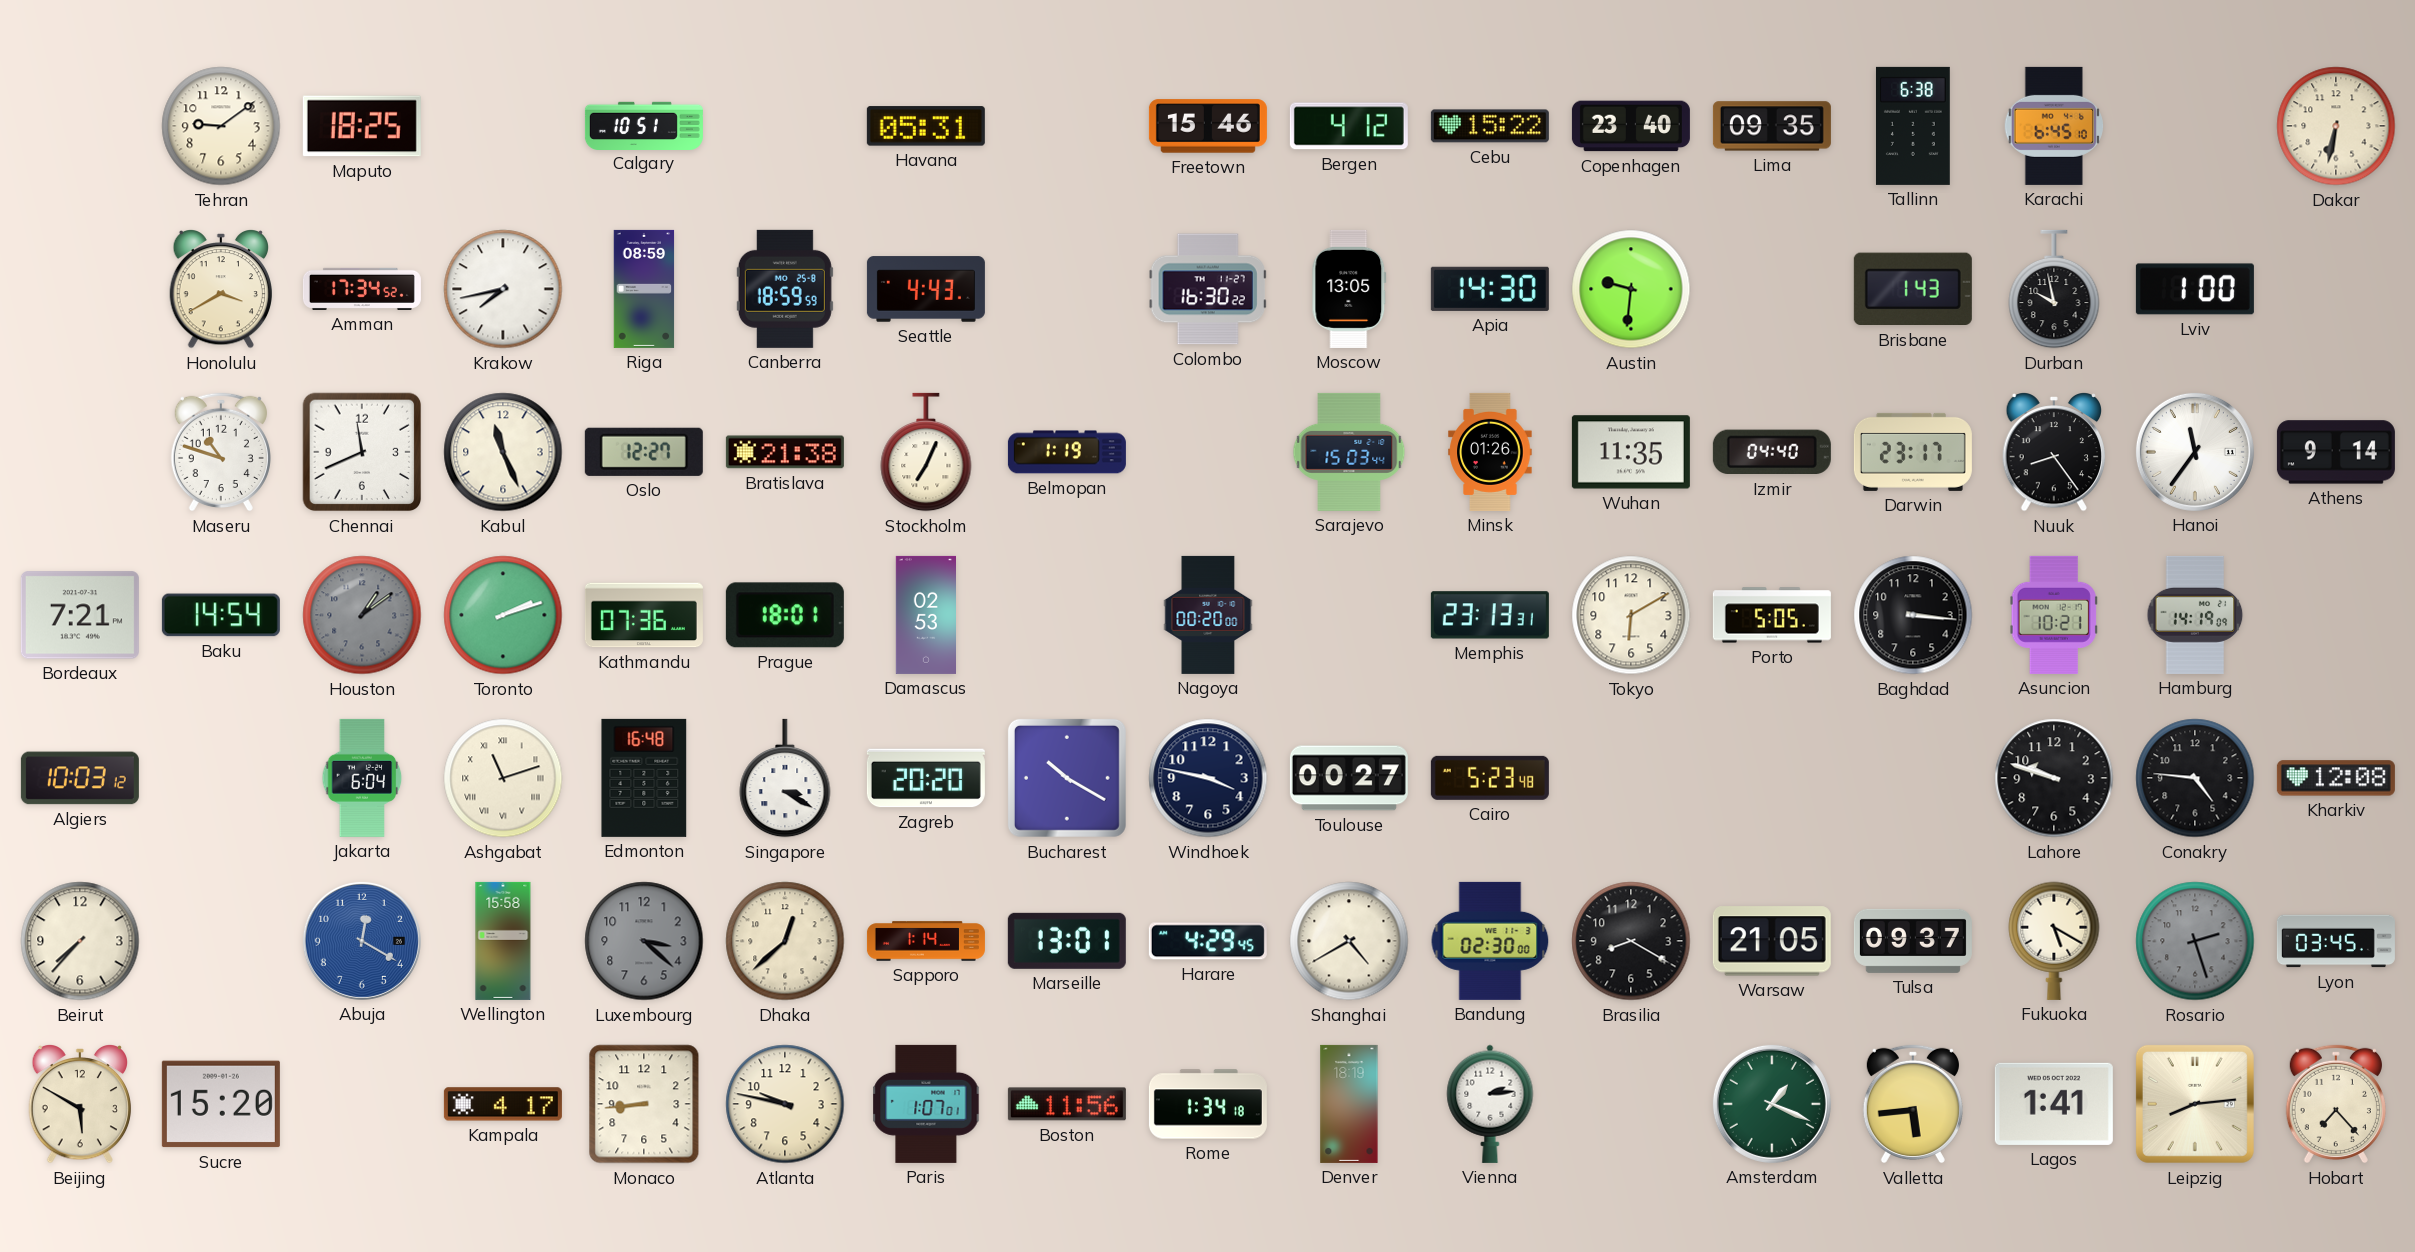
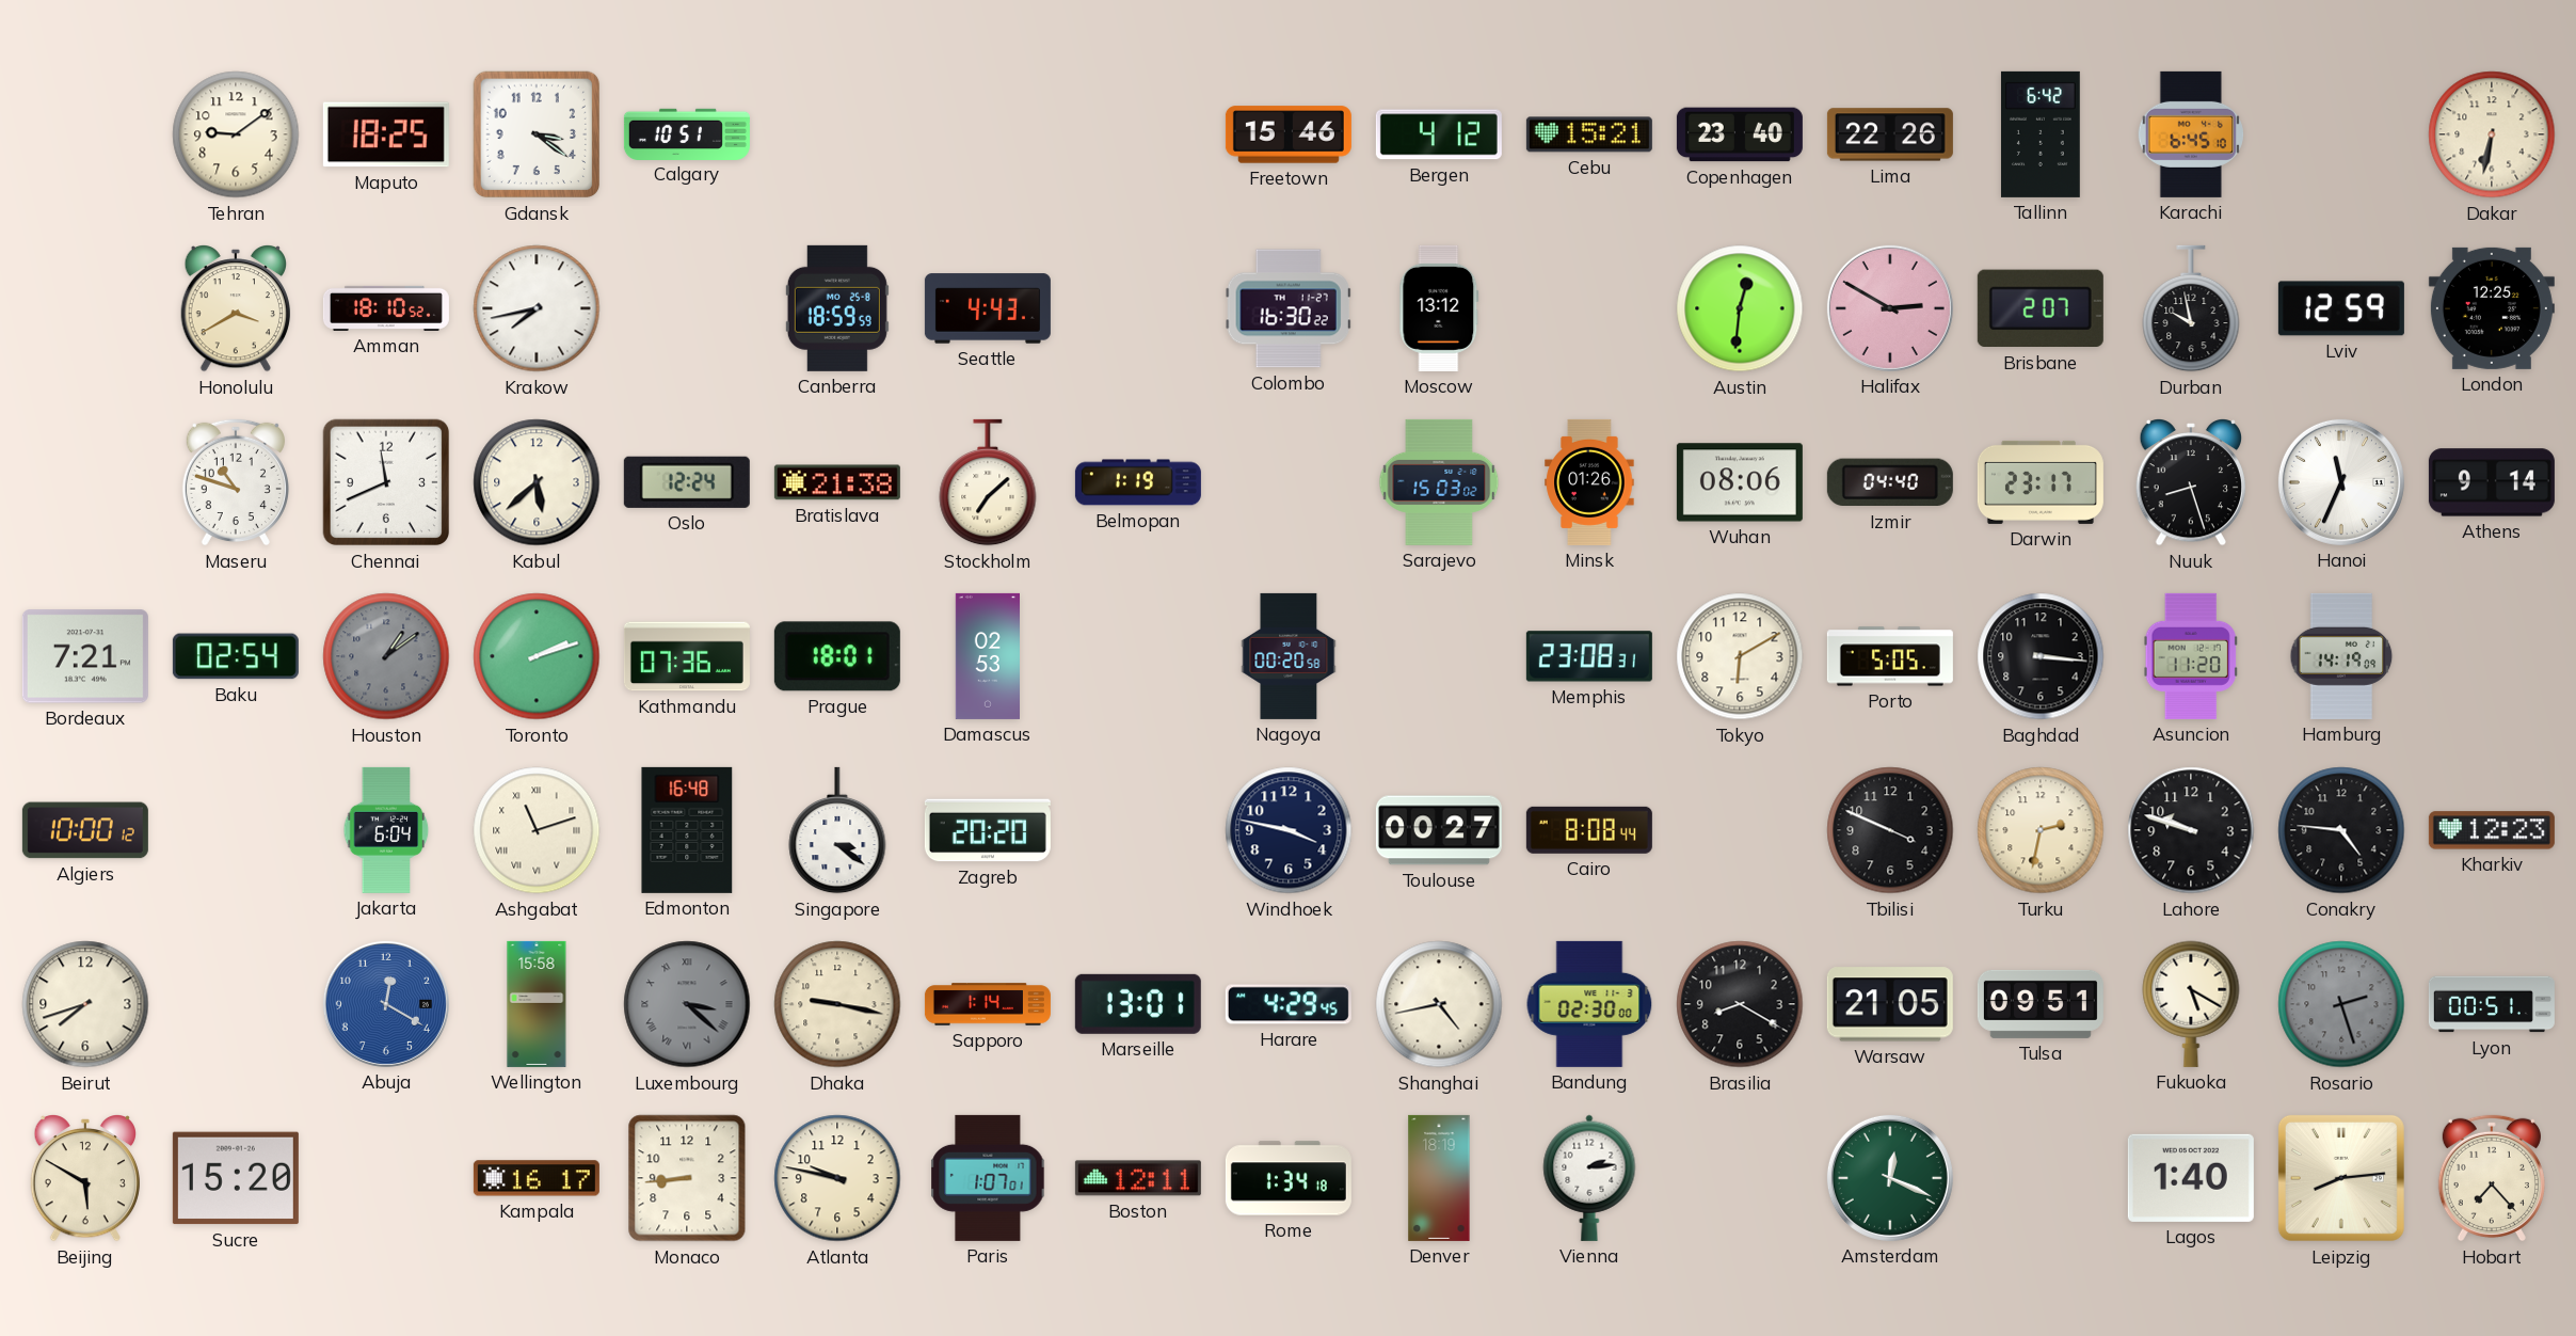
Gdansk: none -> 3:21 (537, 134)
Havana: 05:31 -> none (926, 126)
Cebu: 15:22 -> 15:21 (1589, 134)
Lima: 09:35 -> 22:26 (1890, 134)
Tallinn: 6:38 -> 6:42 (2041, 134)
Amman: 17:34 -> 18:10 (386, 308)
Riga: 08:59 -> none (644, 289)
Moscow: 13:05 -> 13:12 (1439, 308)
Apia: 14:30 -> none (1490, 289)
Austin: 9:31 -> 12:31 (1740, 308)
Halifax: none -> 2:50 (1890, 308)
Brisbane: 1:43 -> 2:07 (2041, 308)
Lviv: 1:00 -> 12:59 (2341, 308)
London: none -> 12:25 (2492, 308)
Kabul: 11:26 -> 5:38 (537, 482)
Oslo: 12:27 -> 12:24 (687, 482)
Stockholm: 7:04 -> 7:08 (988, 482)
Sarajevo: 15:03:44 -> 15:03:02 (1439, 482)
Wuhan: 11:35 -> 08:06 (1740, 482)
Nuuk: 8:24 -> 8:27 (2191, 483)
Hanoi: 11:36 -> 11:34 (2341, 482)
Baku: 14:54 -> 02:54 (236, 656)
Nagoya: 00:20:00 -> 00:20:58 (1289, 656)
Memphis: 23:13 -> 23:08 (1589, 656)
Asuncion: 10:21 -> 11:20 (2191, 656)
Algiers: 10:03 -> 10:00 (85, 830)
Singapore: 3:20 -> 3:21 (837, 830)
Bucharest: 10:20 -> none (1067, 778)
Cairo: 5:23 -> 8:08 (1589, 830)
Tbilisi: none -> 3:49 (1890, 830)
Turku: none -> 2:32 (2041, 830)
Kharkiv: 12:08 -> 12:23 (2492, 830)
Beirut: 7:37 -> 7:42 (85, 1004)
Luxembourg numerals: Arabic -> Roman (687, 1004)
Dhaka: 12:38 -> 9:17 (837, 1004)
Shanghai: 4:40 -> 4:43 (1439, 1004)
Tulsa: 09:37 -> 09:51 (2041, 1004)
Lyon: 03:45 -> 00:51 (2492, 1004)
Kampala: 4:17 -> 16:17 (537, 1178)
Boston: 11:56 -> 12:11 (1138, 1178)
Amsterdam: 1:19 -> 12:19 (1890, 1178)
Valletta: 5:44 -> none (1913, 1104)
Lagos: 1:41 -> 1:40 (2191, 1178)
